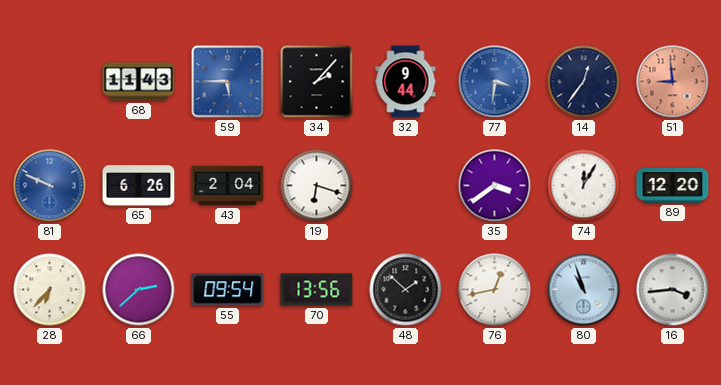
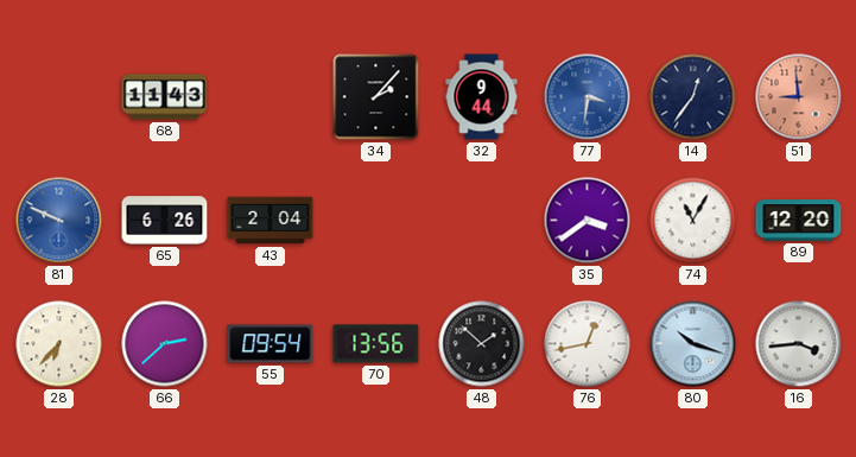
59: 5:45 -> none (228, 82)
19: 6:18 -> none (317, 186)
74: 12:05 -> 11:05 (693, 221)
80: 10:57 -> 10:18 (693, 344)
